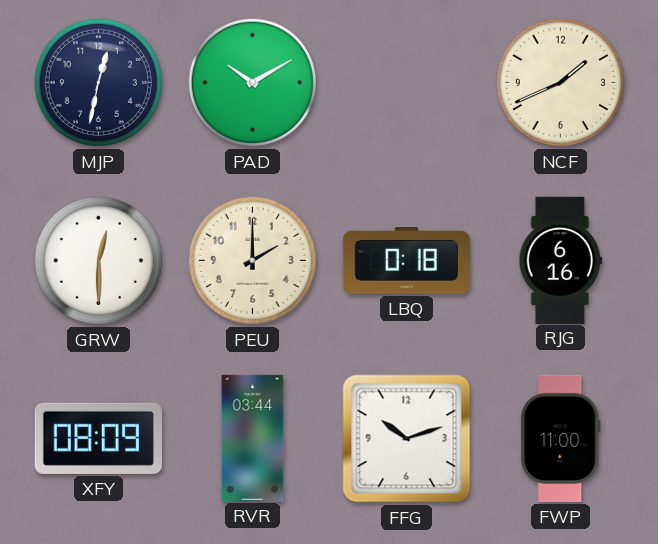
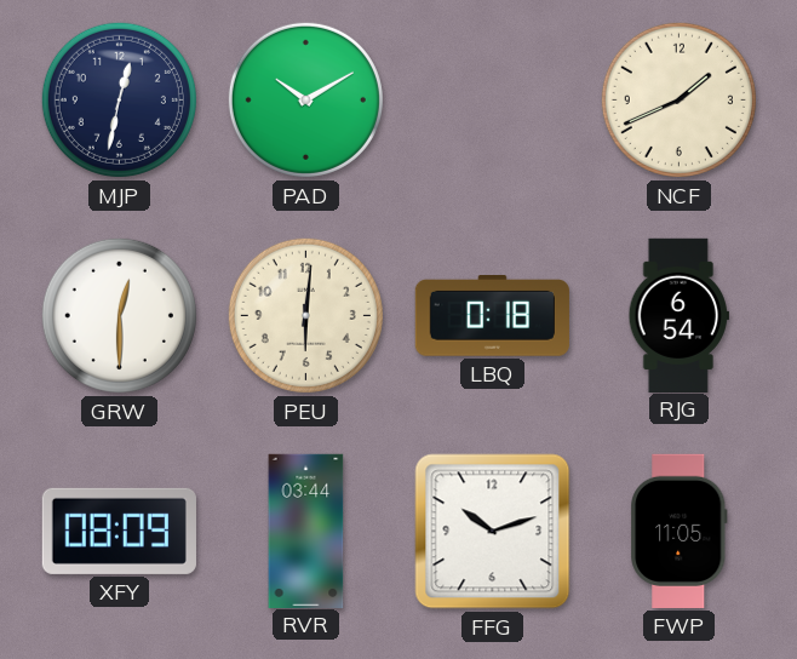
PEU: 2:00 -> 6:01 (305, 315)
RJG: 6:16 -> 6:54 (678, 315)
FWP: 11:00 -> 11:05 (680, 531)
